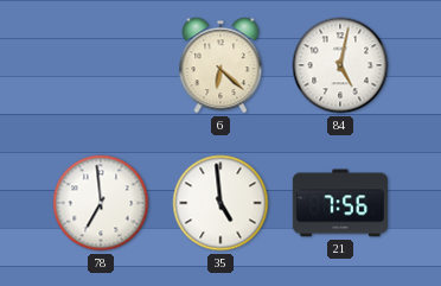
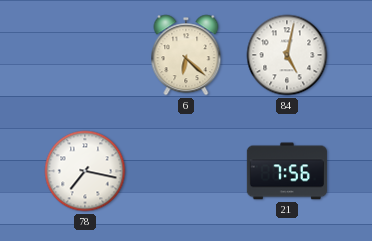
78: 6:59 -> 7:17 (85, 171)
35: 4:59 -> none (220, 203)
